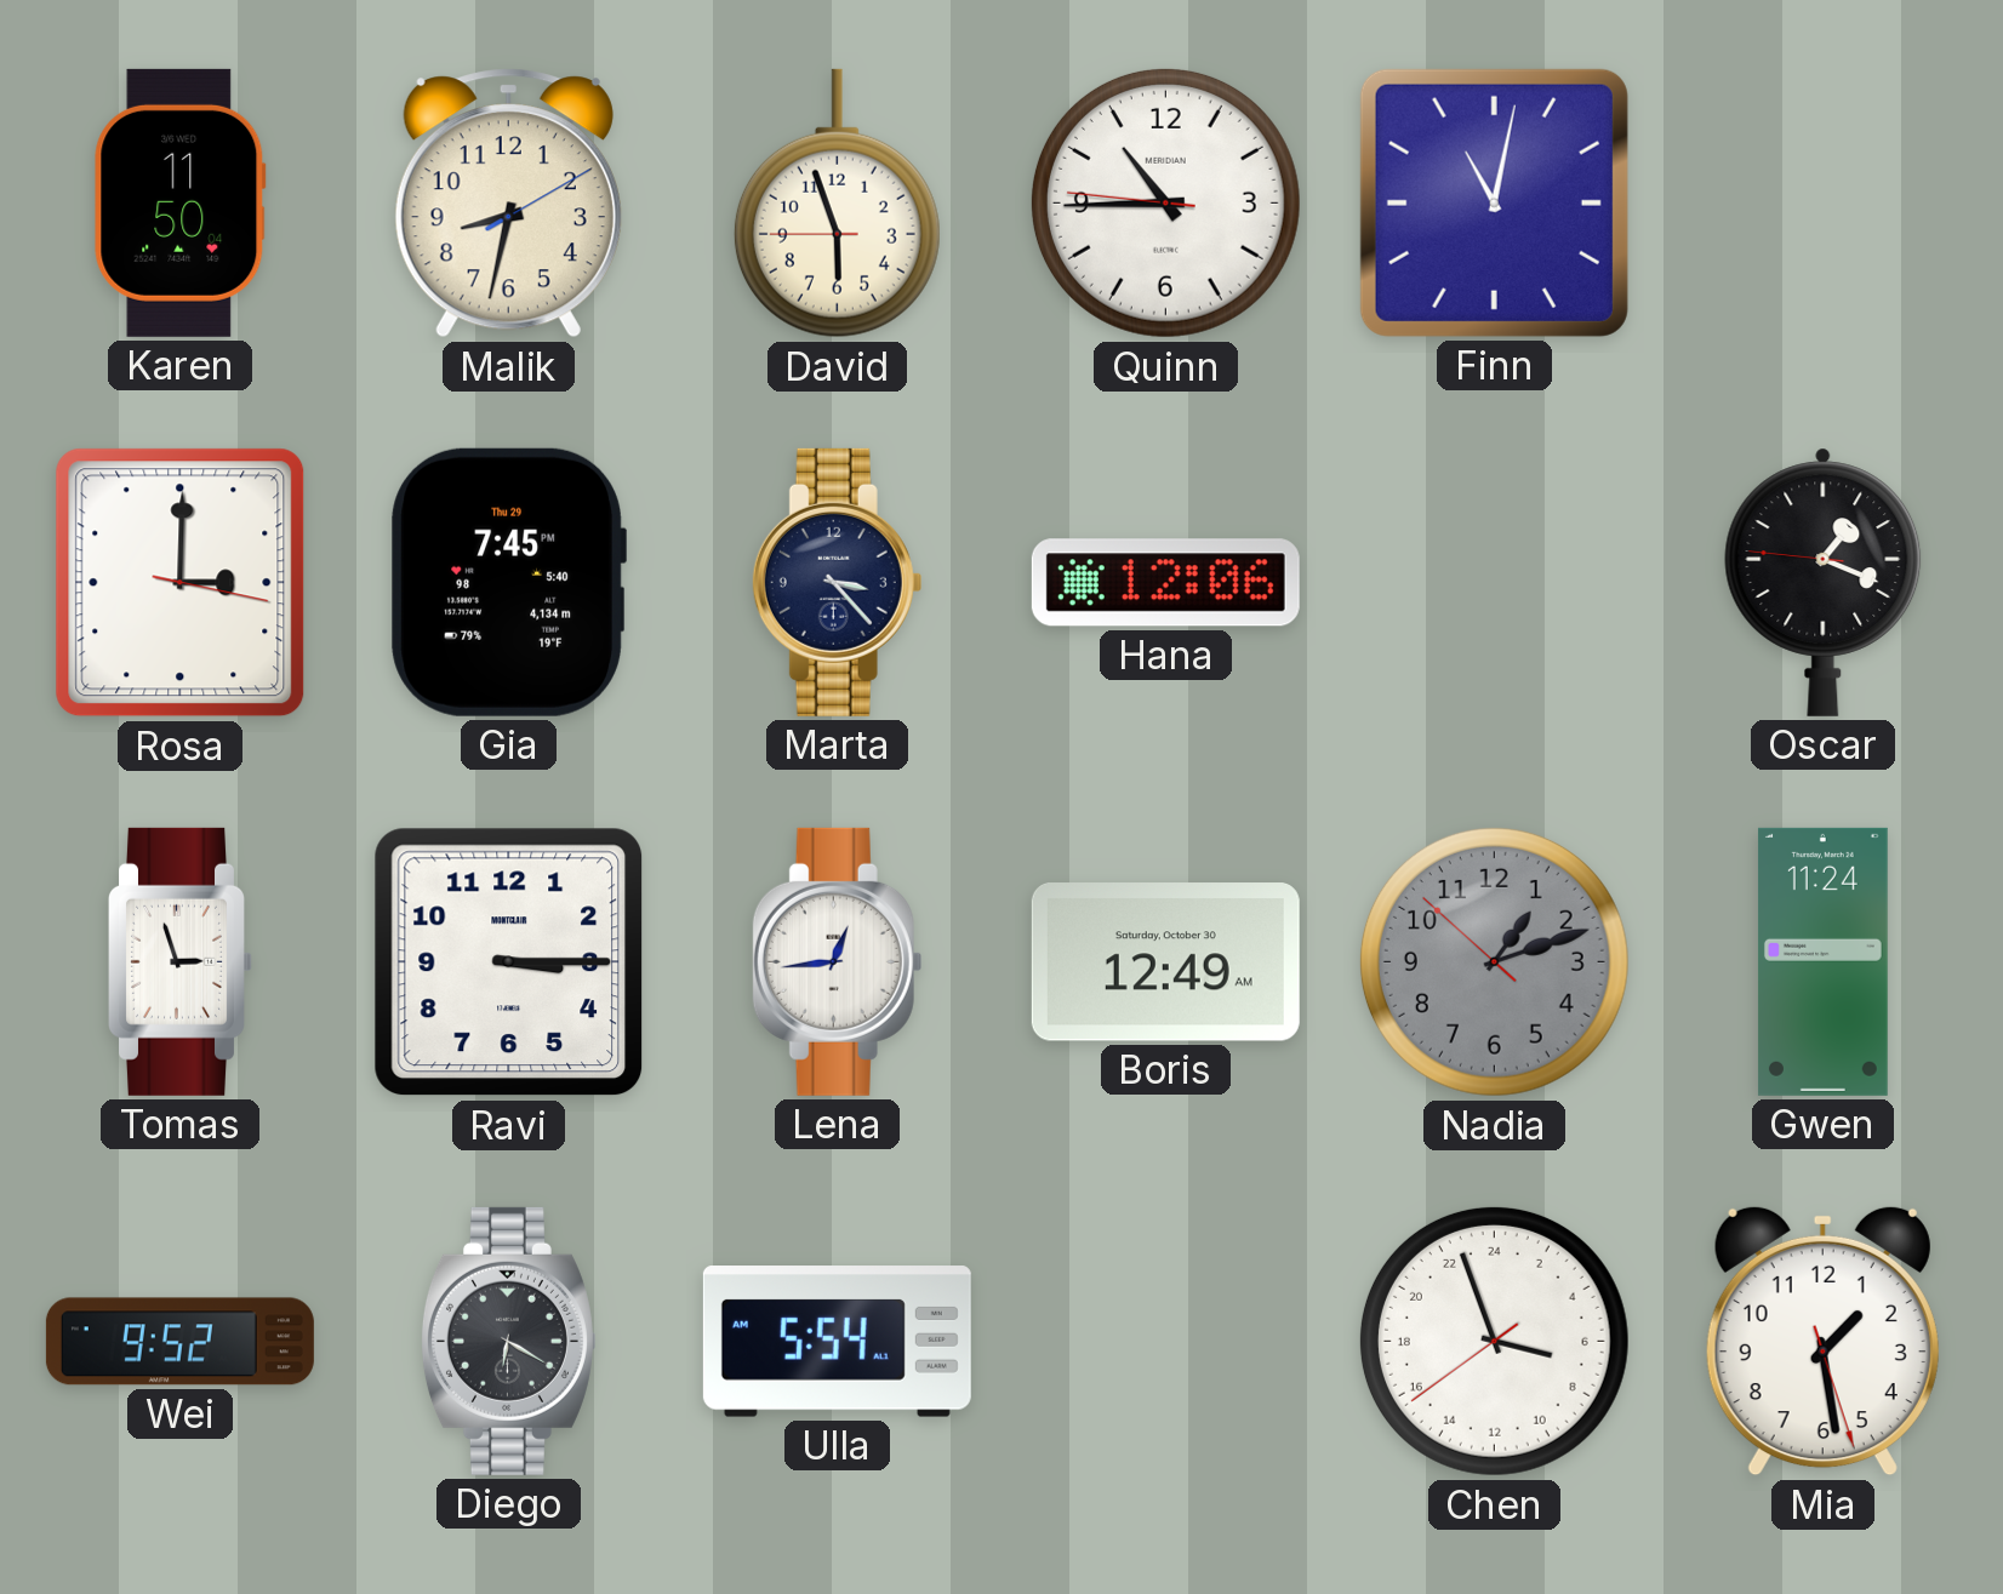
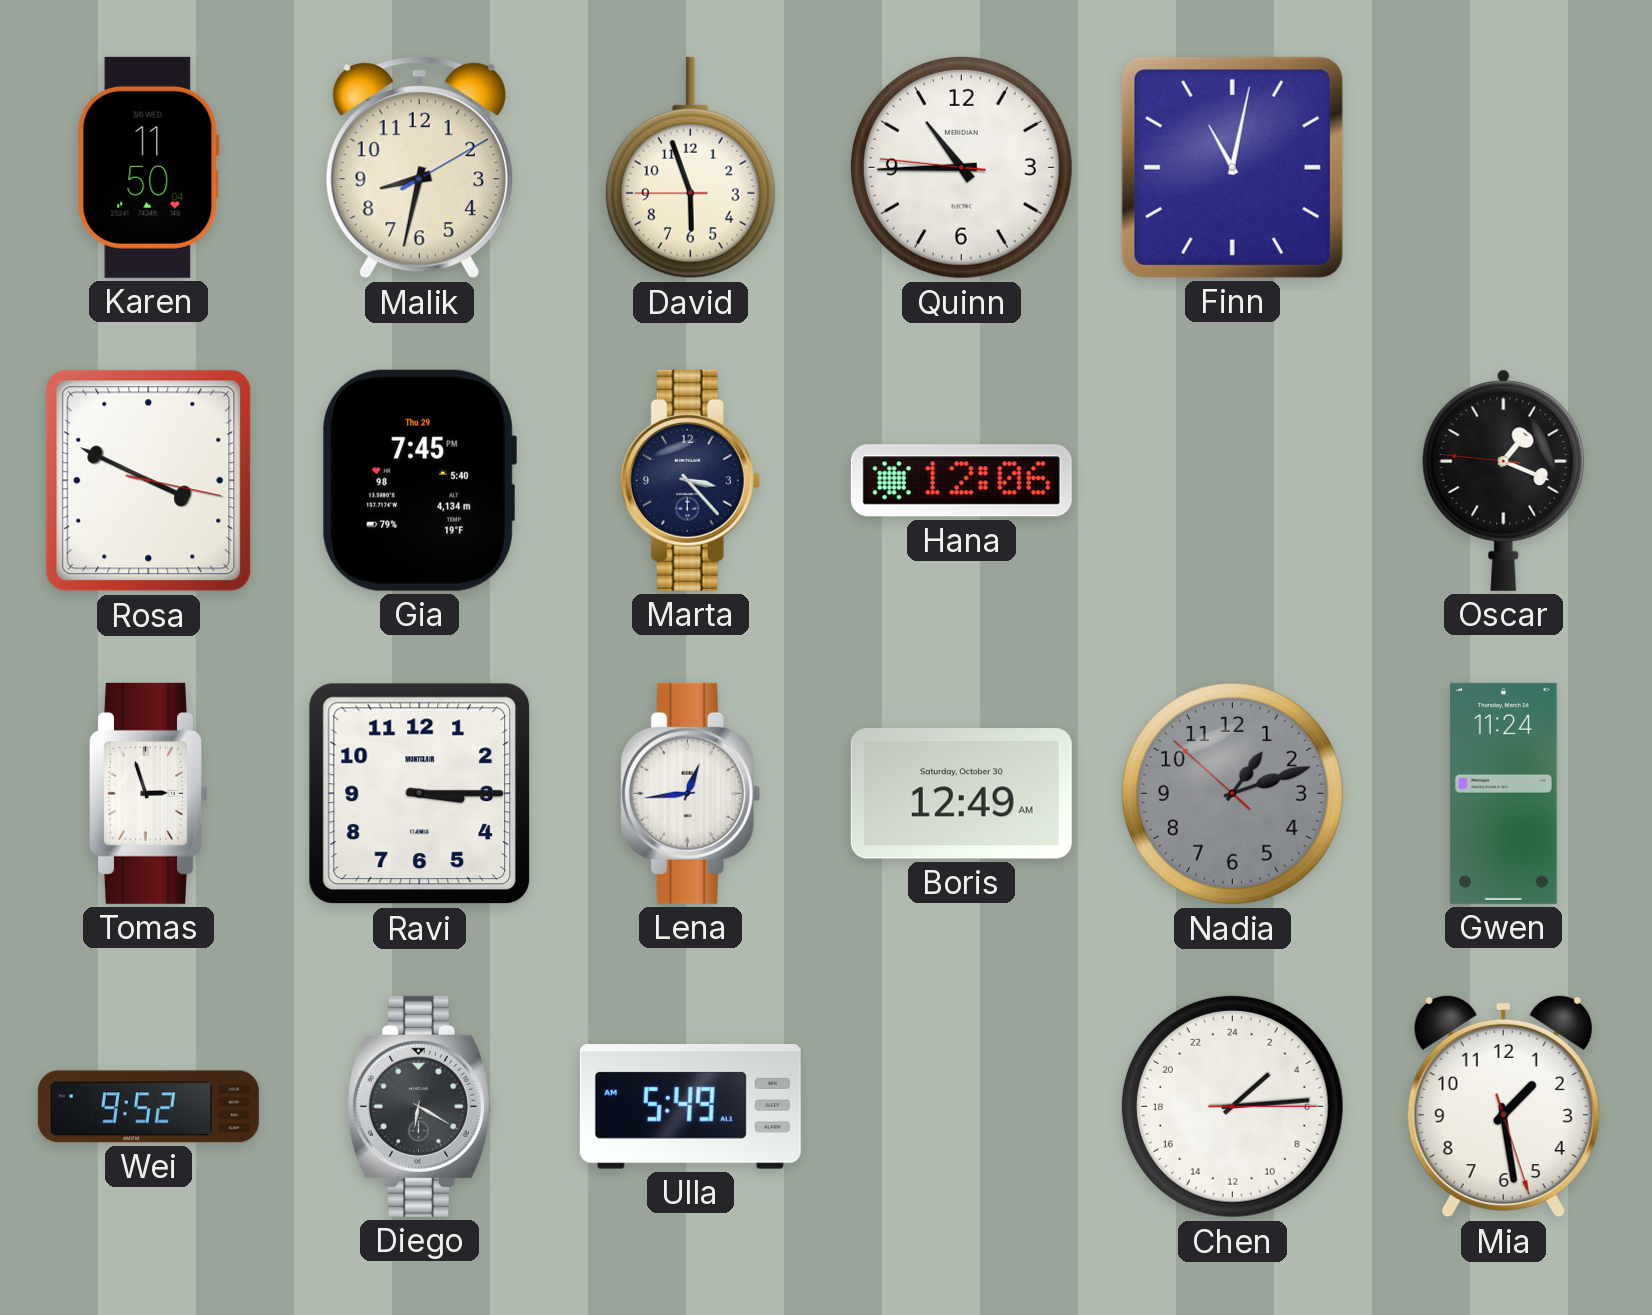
Rosa: 3:00 -> 3:49 (149, 481)
Ulla: 5:54 -> 5:49 (690, 1107)
Chen: 6:56 -> 3:14 (1232, 1106)
